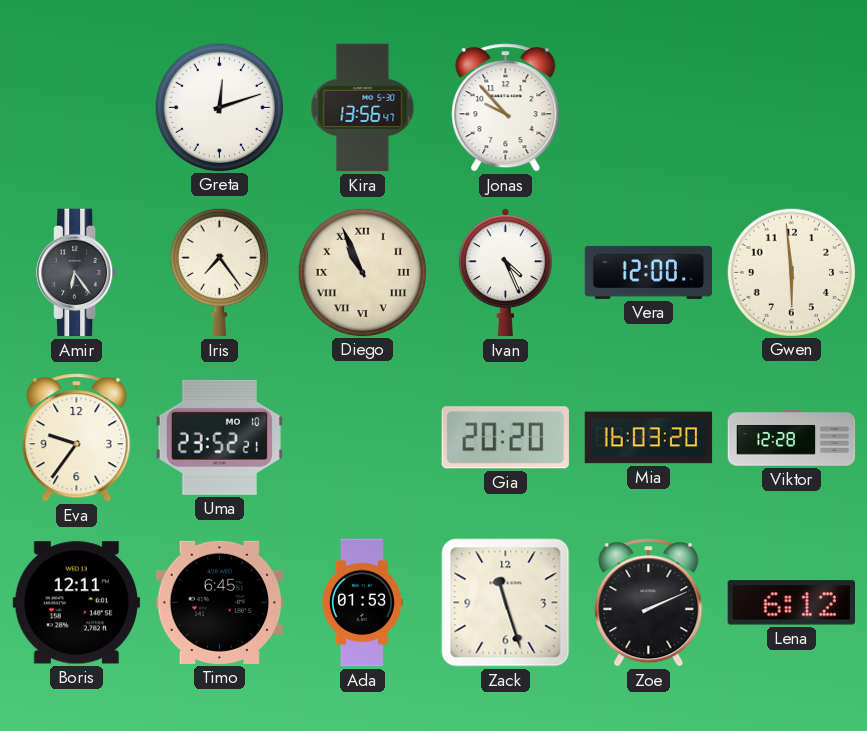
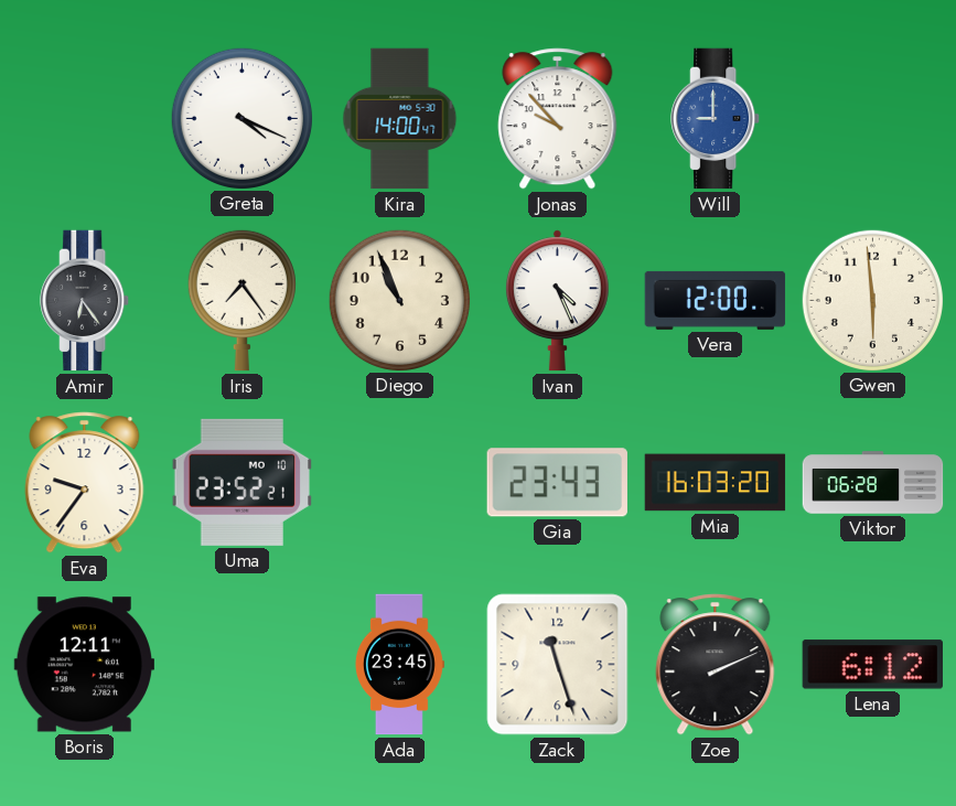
Greta: 12:12 -> 4:19 (241, 118)
Kira: 13:56 -> 14:00 (400, 119)
Will: none -> 9:00 (716, 119)
Diego numerals: Roman -> Arabic (399, 300)
Gia: 20:20 -> 23:43 (557, 483)
Viktor: 12:28 -> 06:28 (873, 483)
Timo: 6:45 -> none (220, 602)
Ada: 01:53 -> 23:45 (399, 665)
